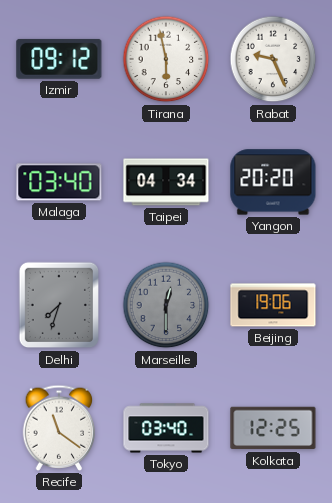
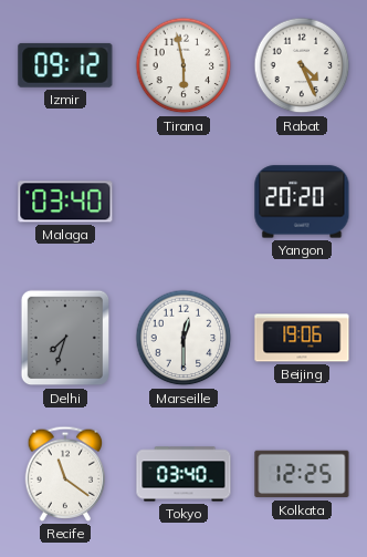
Rabat: 9:26 -> 4:26 (302, 65)
Taipei: 04:34 -> none (166, 182)
Marseille dial: grey -> white (183, 338)
